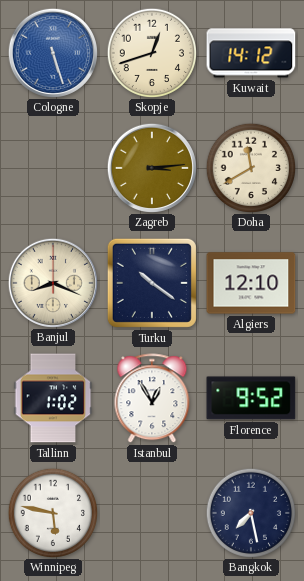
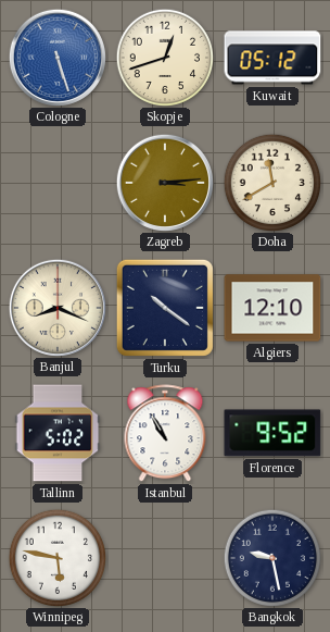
Kuwait: 14:12 -> 05:12 (272, 58)
Tallinn: 1:02 -> 5:02 (58, 433)
Istanbul: 12:55 -> 10:55 (165, 434)
Bangkok: 7:28 -> 9:28 (271, 557)
